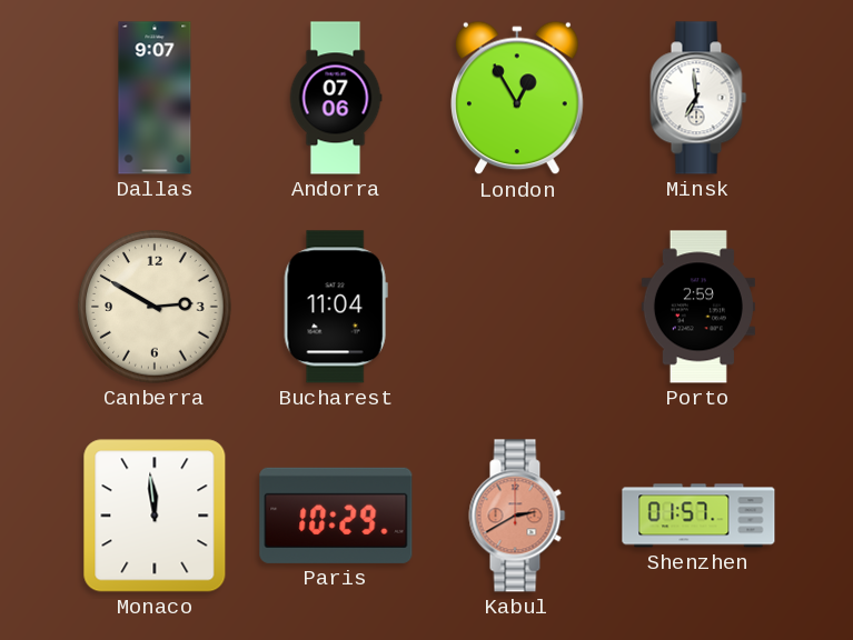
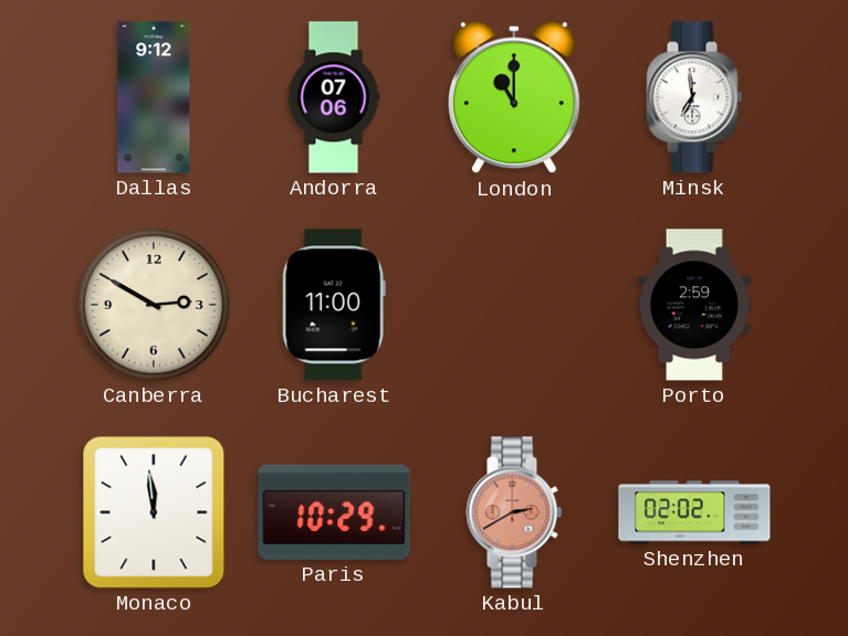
Dallas: 9:07 -> 9:12 (154, 97)
London: 12:55 -> 11:00 (515, 97)
Bucharest: 11:04 -> 11:00 (334, 305)
Shenzhen: 01:57 -> 02:02 (694, 512)
